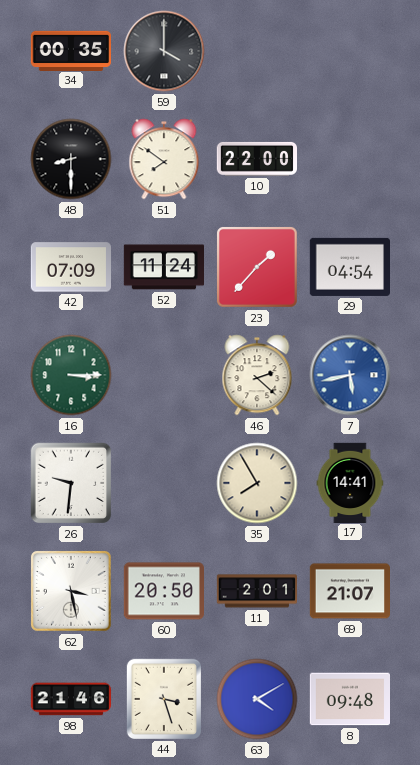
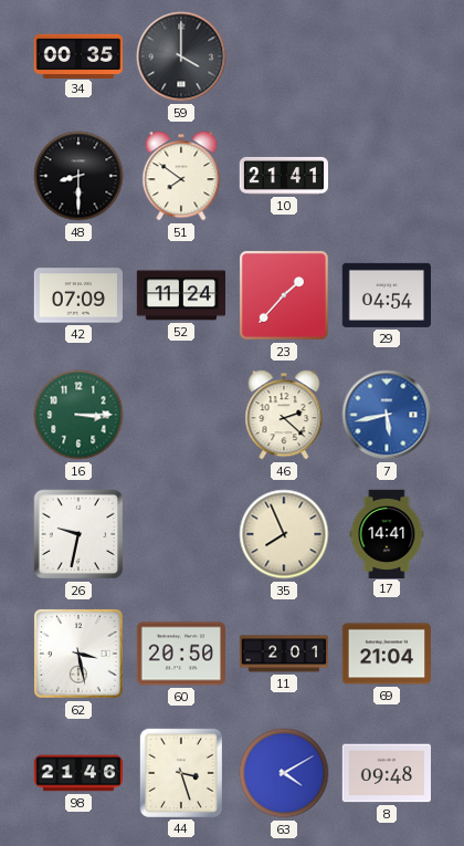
10: 22:00 -> 21:41 (283, 176)
26: 9:31 -> 9:32 (78, 534)
35: 7:55 -> 7:56 (284, 534)
69: 21:07 -> 21:04 (386, 654)
